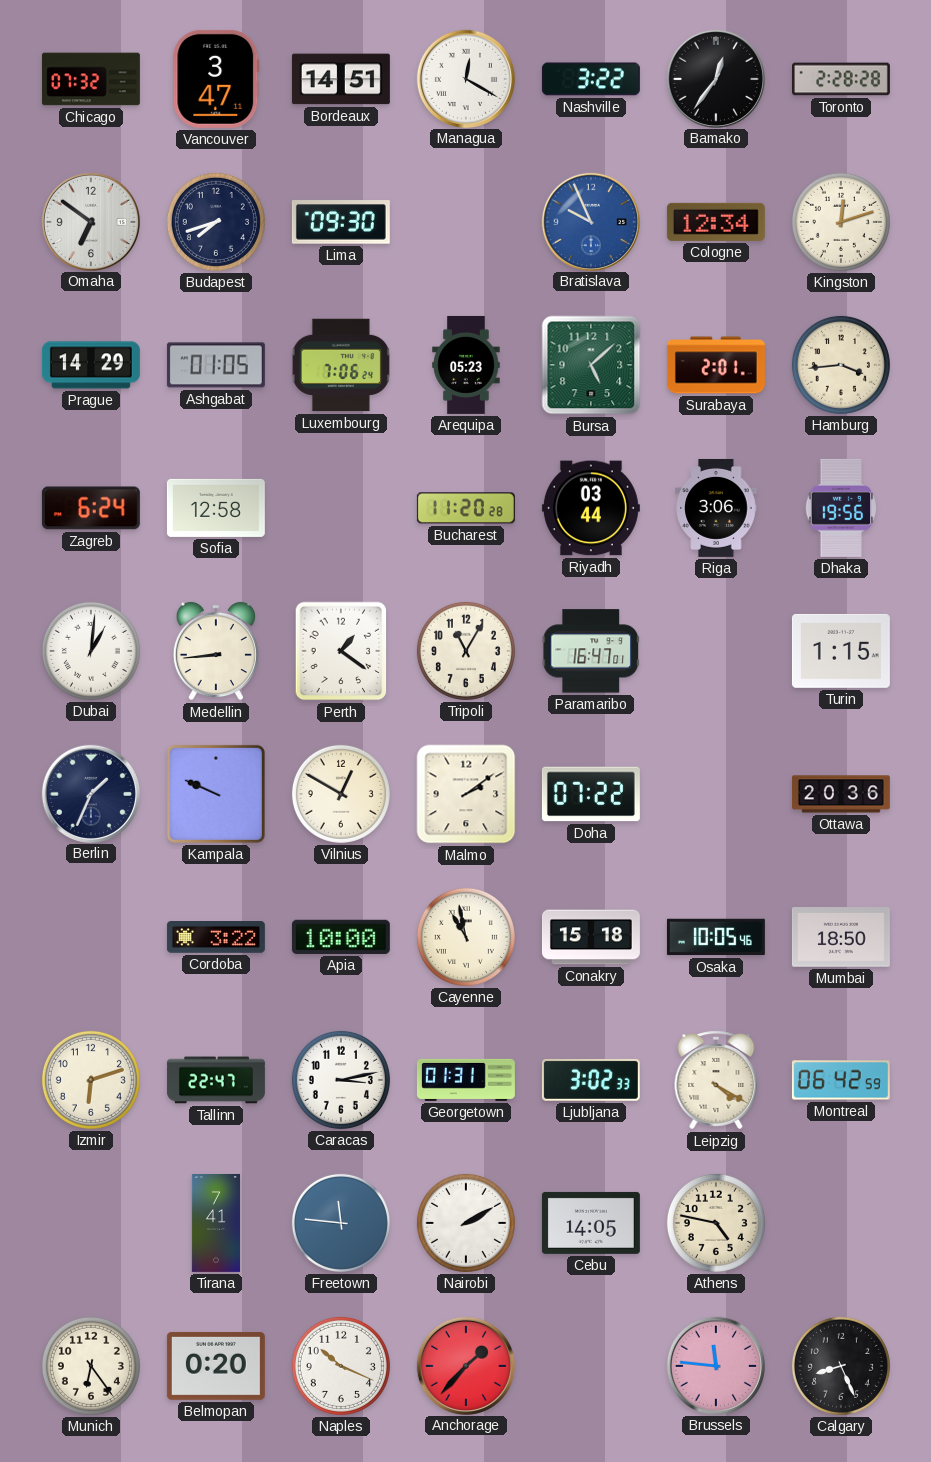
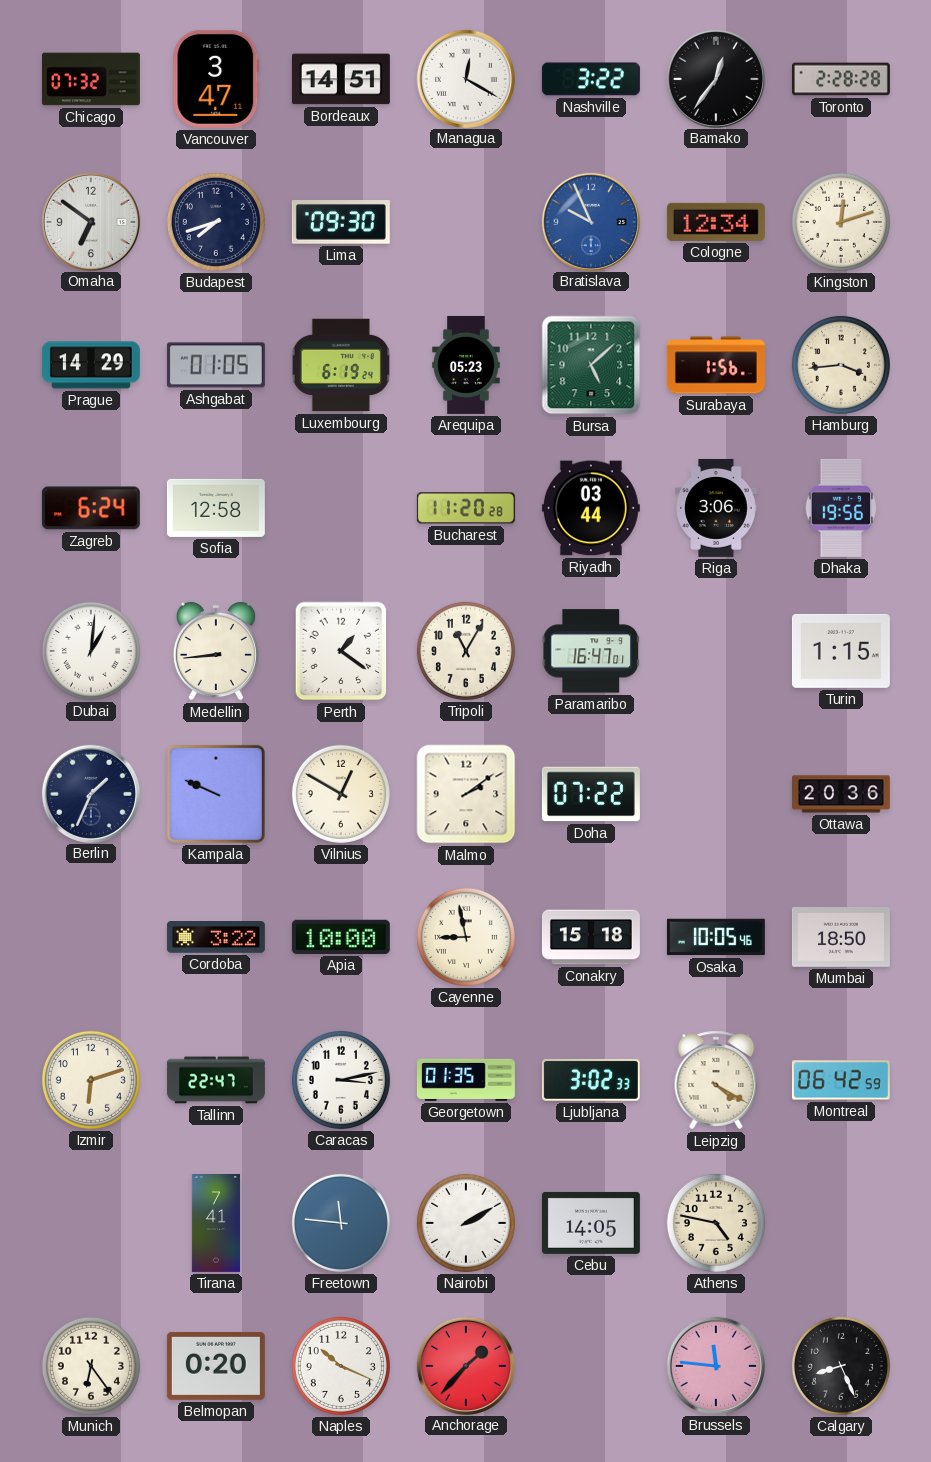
Luxembourg: 7:06 -> 6:19 (341, 365)
Surabaya: 2:01 -> 1:56 (716, 365)
Cayenne: 10:58 -> 8:58 (466, 937)
Georgetown: 01:31 -> 01:35 (466, 1080)
